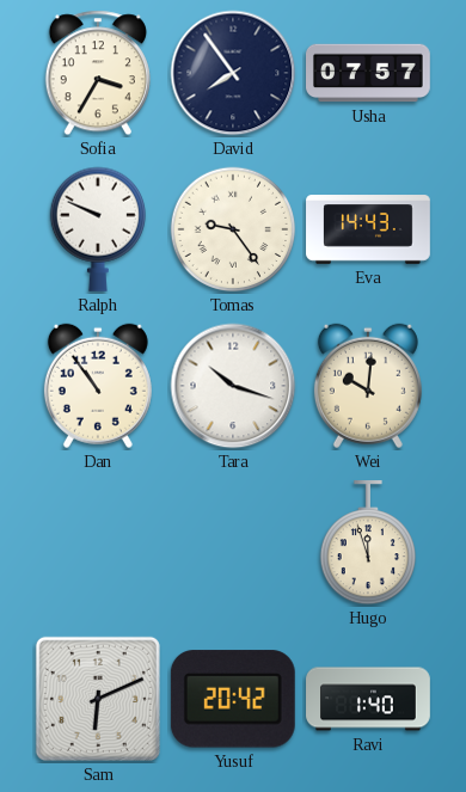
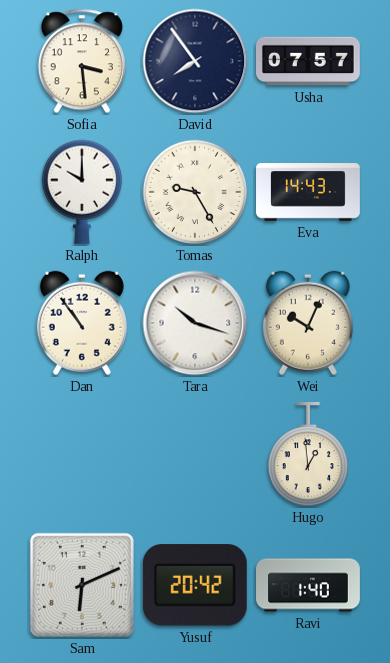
Sofia: 3:35 -> 3:29 (82, 61)
Ralph: 9:49 -> 10:00 (81, 192)
Tomas: 9:24 -> 9:25 (195, 192)
Wei: 10:01 -> 10:04 (308, 323)
Hugo: 11:57 -> 12:59 (307, 454)
